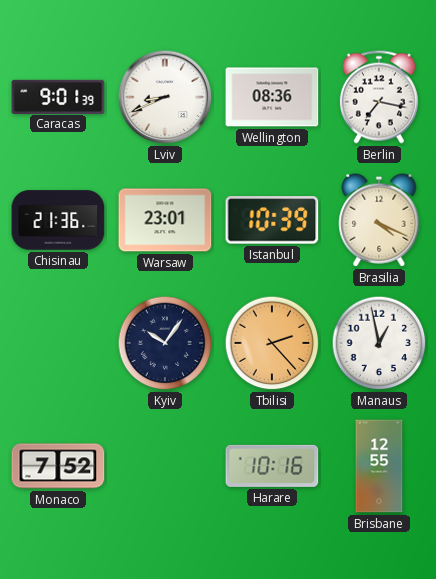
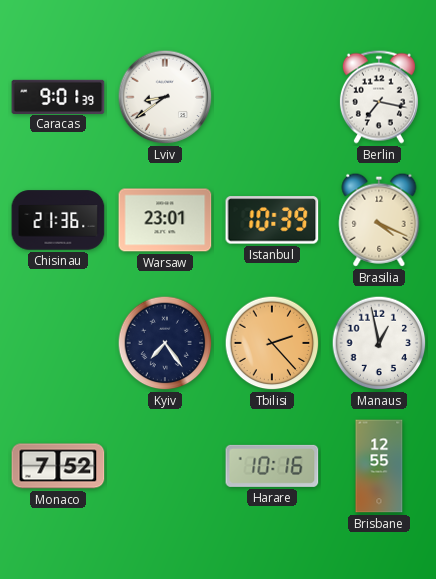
Lviv: 8:41 -> 8:39 (165, 97)
Wellington: 08:36 -> none (272, 97)
Kyiv: 10:06 -> 7:24 (165, 343)
